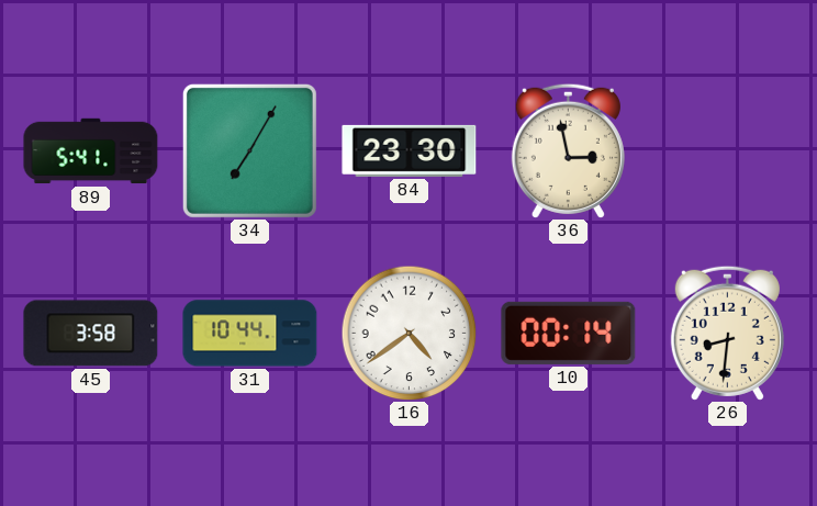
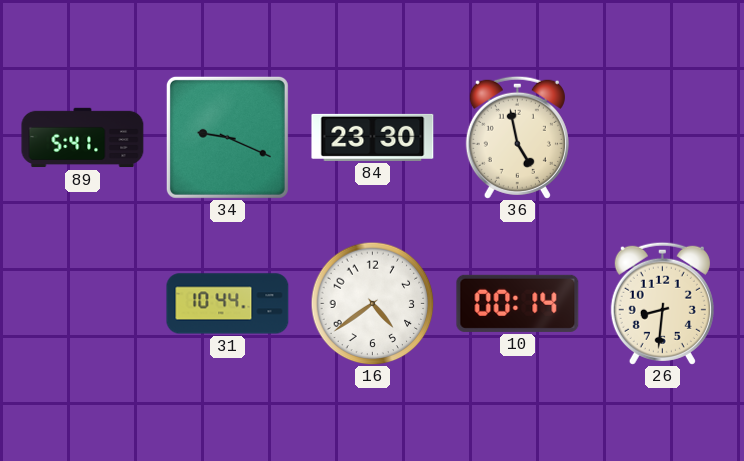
34: 7:05 -> 9:19 (227, 137)
36: 2:58 -> 4:58 (517, 137)
45: 3:58 -> none (91, 334)
